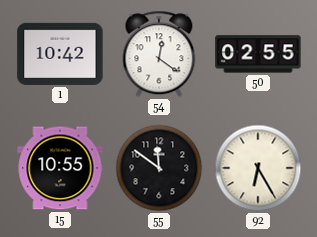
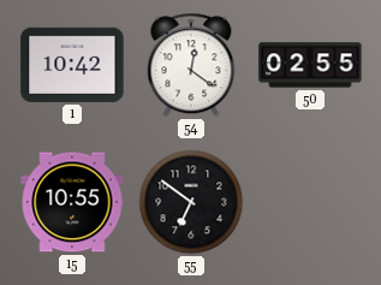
55: 11:51 -> 6:51 (191, 202)
92: 6:25 -> none (258, 168)
